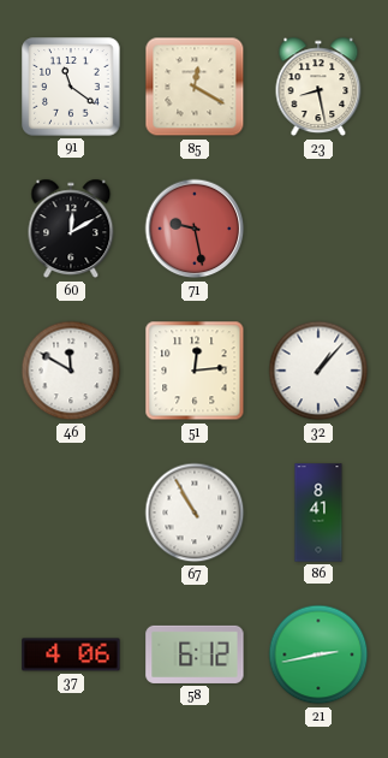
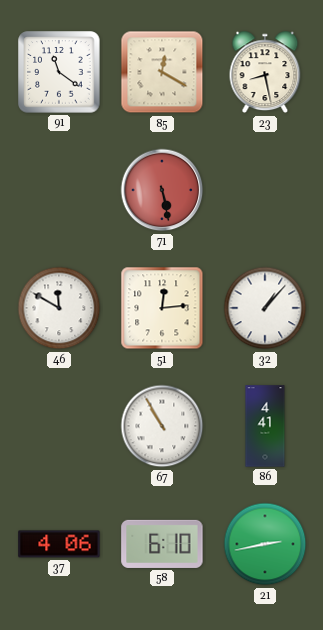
60: 12:10 -> none (71, 229)
71: 9:28 -> 5:28 (162, 190)
86: 8:41 -> 4:41 (265, 426)
58: 6:12 -> 6:10 (162, 544)
